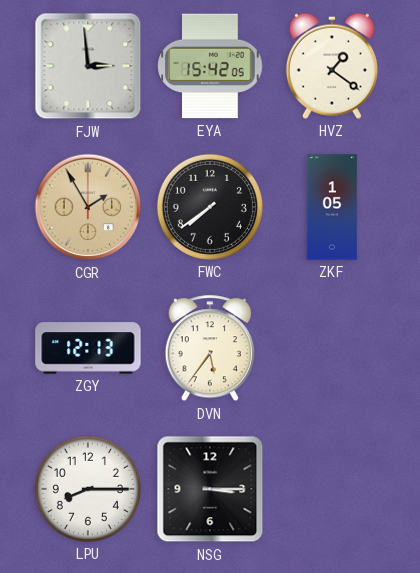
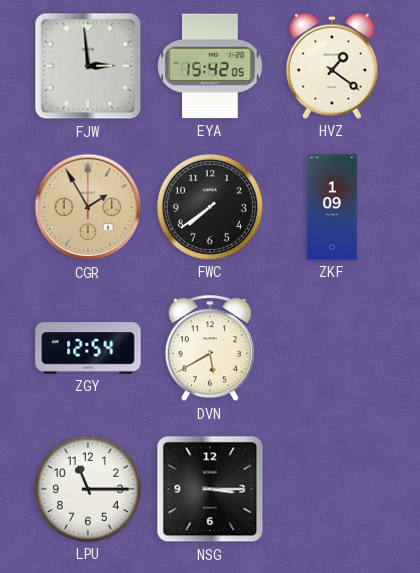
ZKF: 1:05 -> 1:09 (332, 207)
ZGY: 12:13 -> 12:54 (88, 348)
DVN: 5:36 -> 5:40 (210, 349)
LPU: 8:15 -> 11:15 (88, 489)
